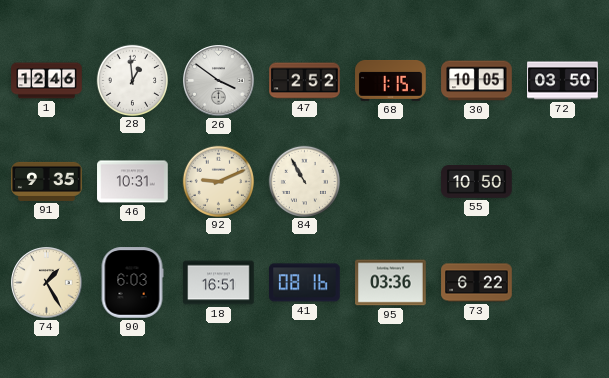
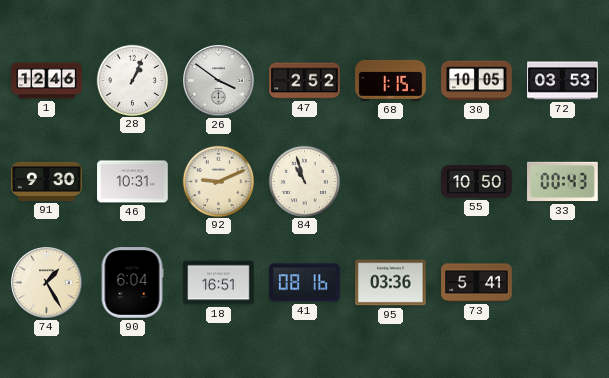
28: 12:59 -> 1:04 (132, 80)
72: 03:50 -> 03:53 (563, 81)
91: 9:35 -> 9:30 (47, 181)
84: 10:55 -> 10:57 (304, 181)
33: none -> 00:43 (563, 182)
90: 6:03 -> 6:04 (132, 283)
73: 6:22 -> 5:41 (477, 283)
